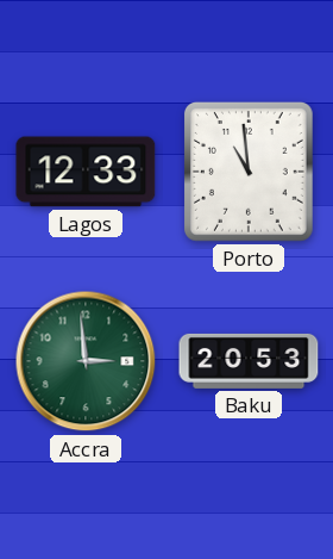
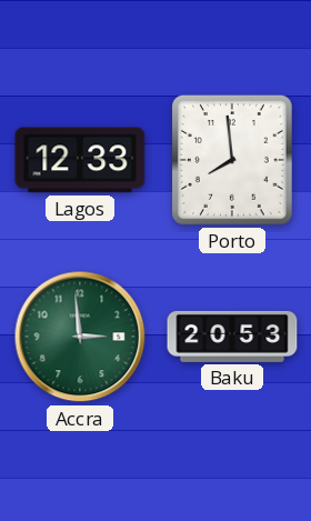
Porto: 10:59 -> 7:59 (232, 161)
